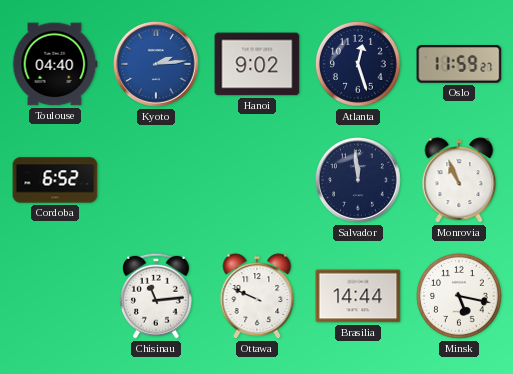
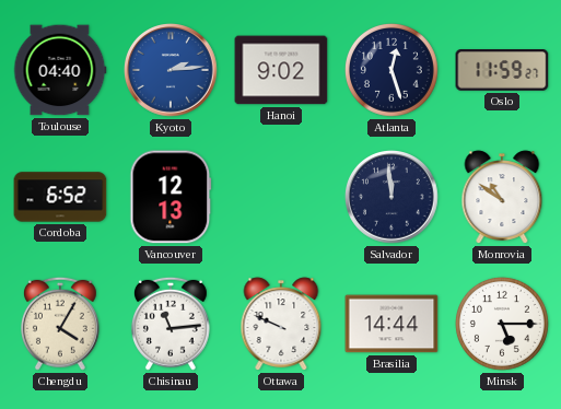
Vancouver: none -> 12:13 (171, 197)
Monrovia: 10:56 -> 10:51 (502, 197)
Chengdu: none -> 4:05 (60, 324)
Minsk: 5:17 -> 5:15 (502, 324)
